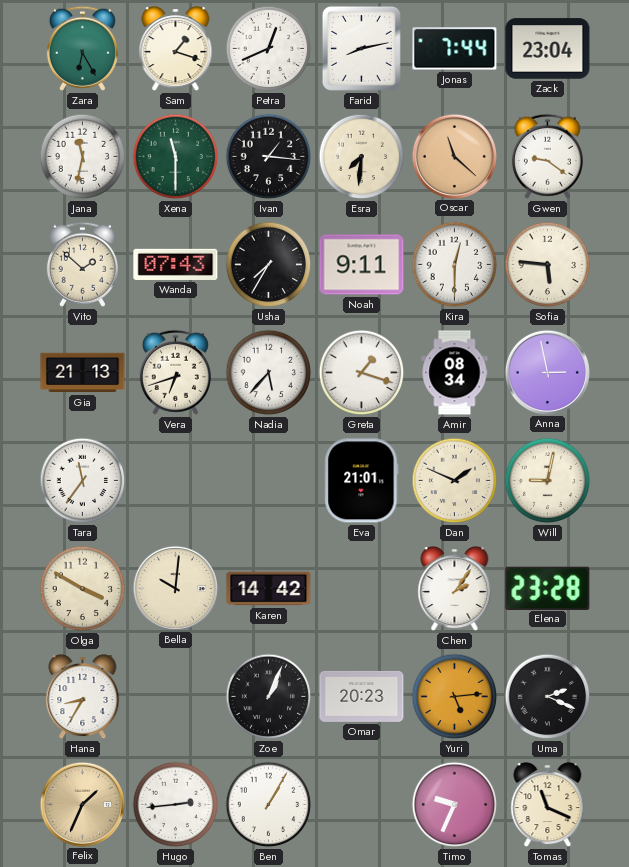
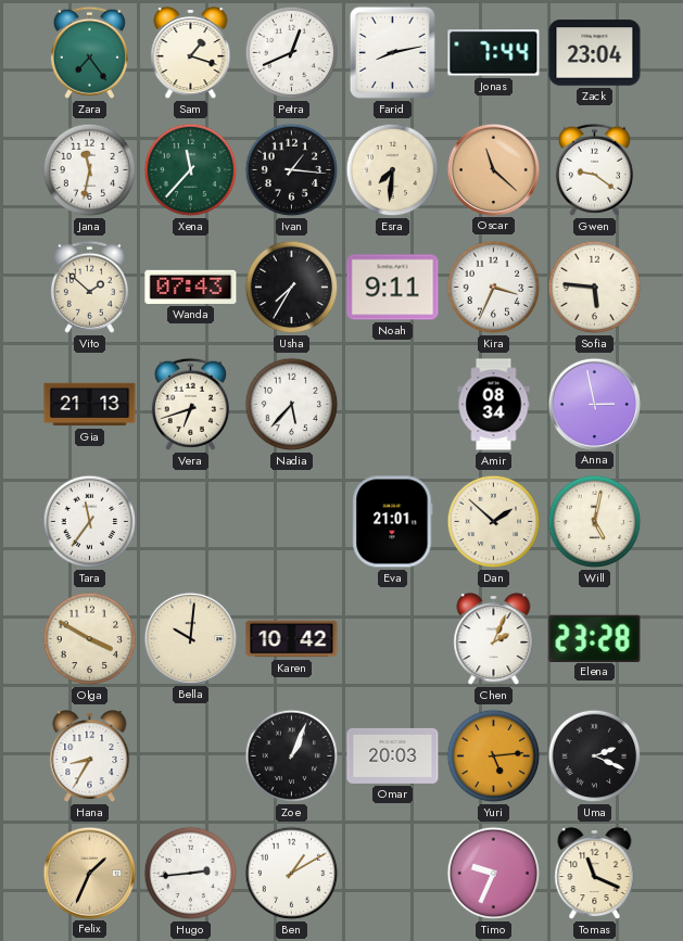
Zara: 6:25 -> 7:24 (89, 52)
Xena: 11:30 -> 11:37 (191, 170)
Kira: 12:30 -> 3:34 (494, 288)
Greta: 1:18 -> none (362, 373)
Dan: 1:49 -> 1:52 (494, 522)
Will: 9:02 -> 5:02 (595, 522)
Karen: 14:42 -> 10:42 (292, 639)
Chen: 2:06 -> 2:04 (494, 639)
Omar: 20:23 -> 20:03 (393, 755)
Ben: 1:05 -> 1:10 (292, 874)
